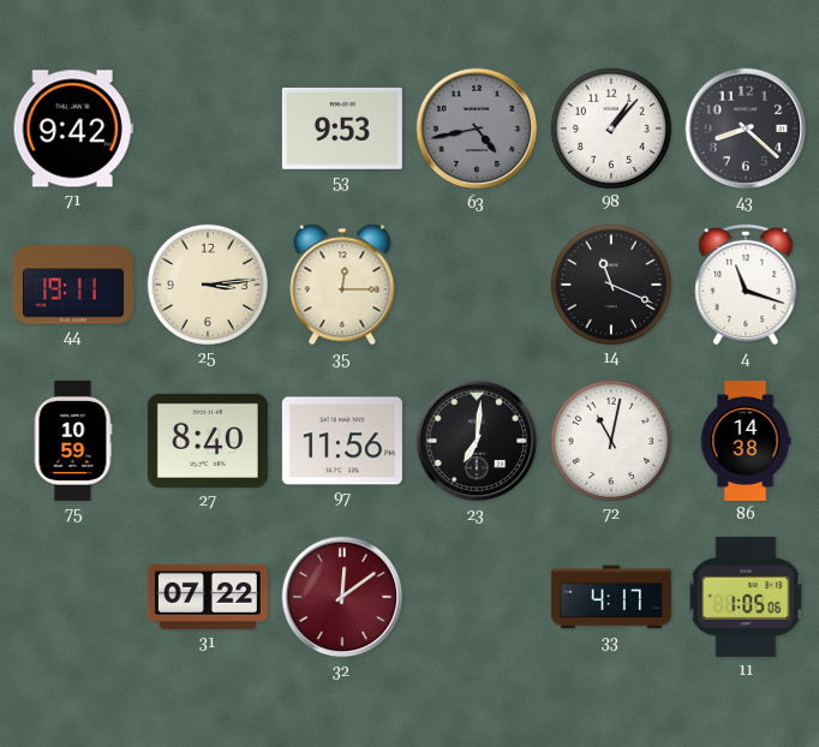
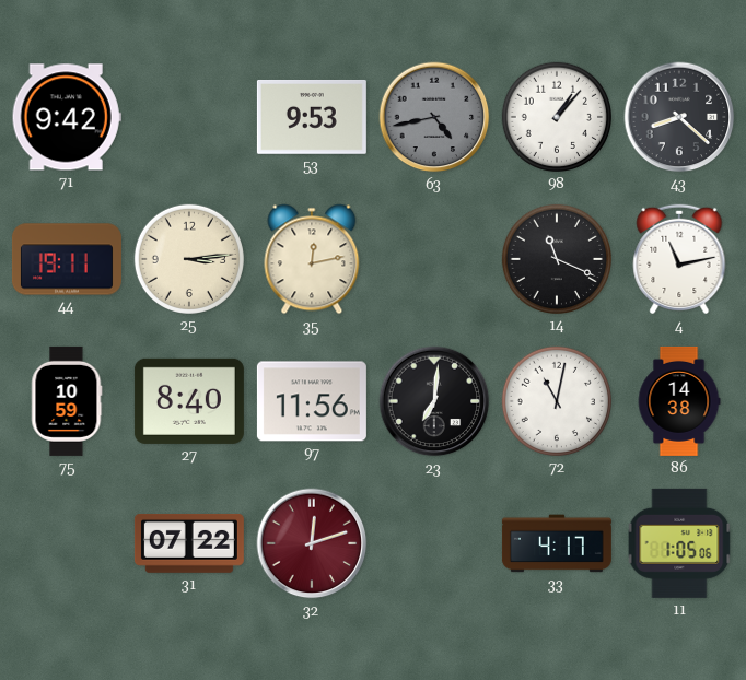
35: 12:15 -> 12:13 (312, 259)
4: 11:18 -> 11:13 (679, 259)
32: 12:09 -> 12:12 (312, 543)
